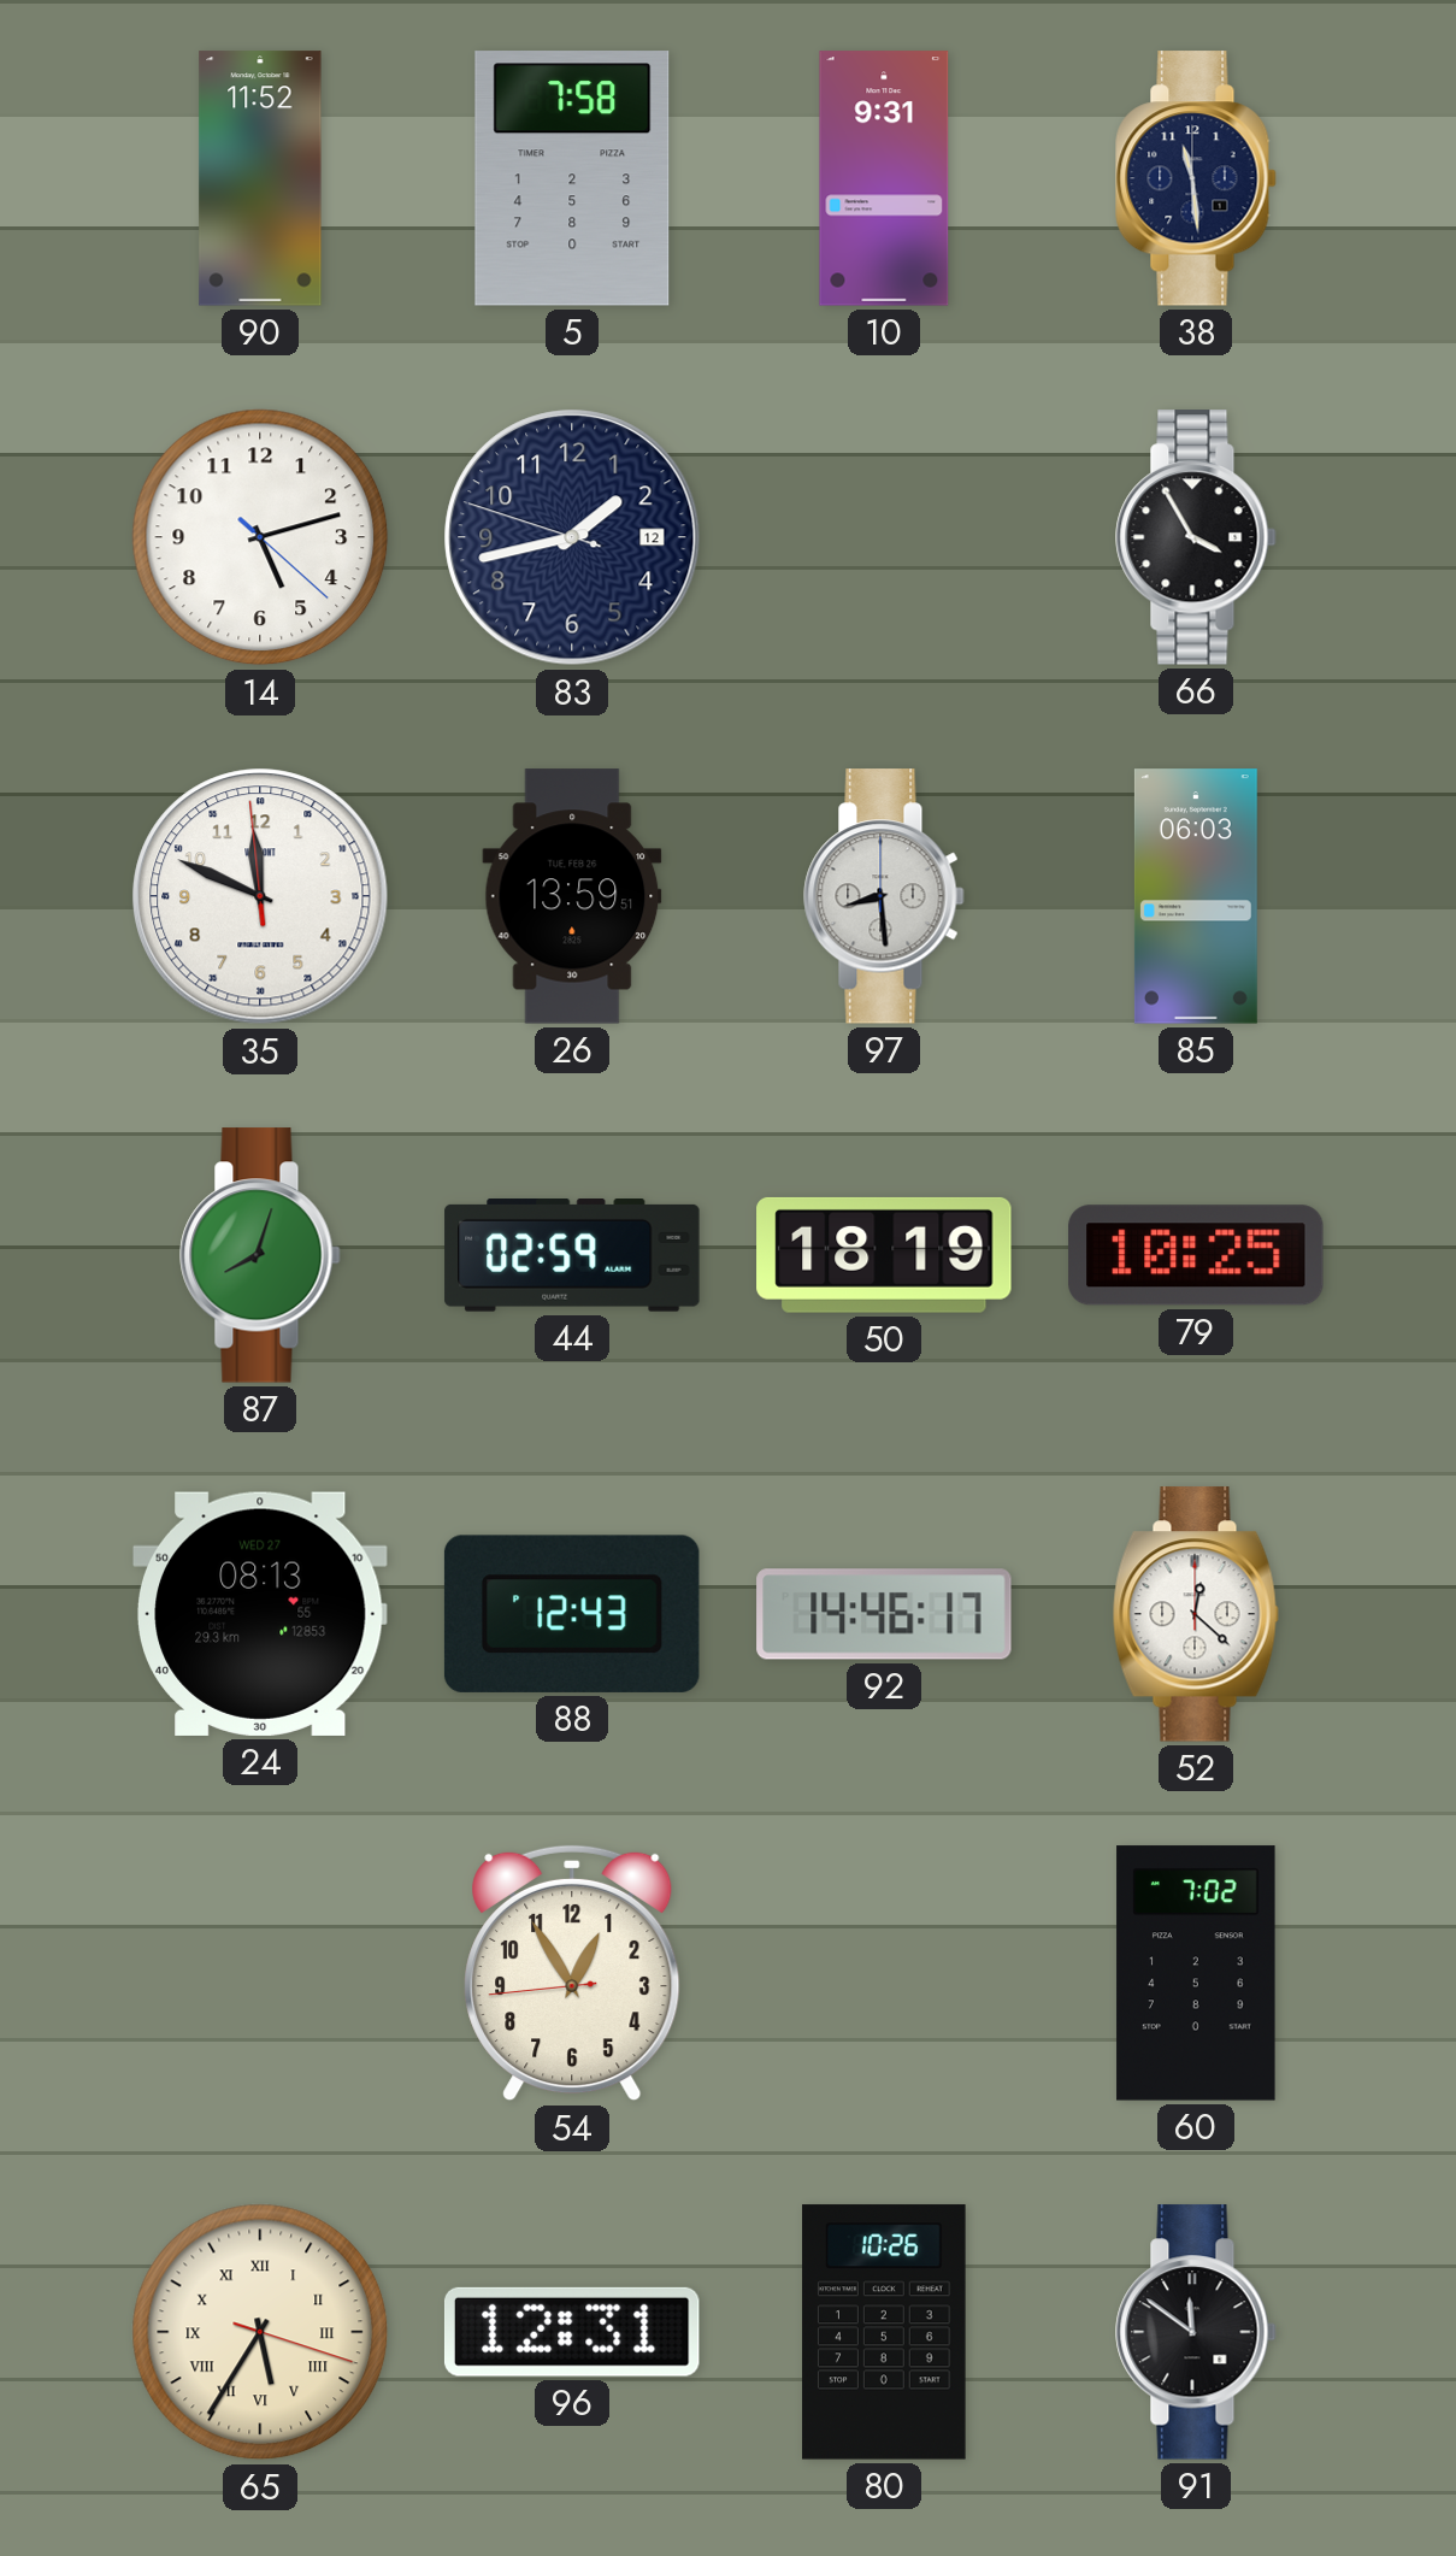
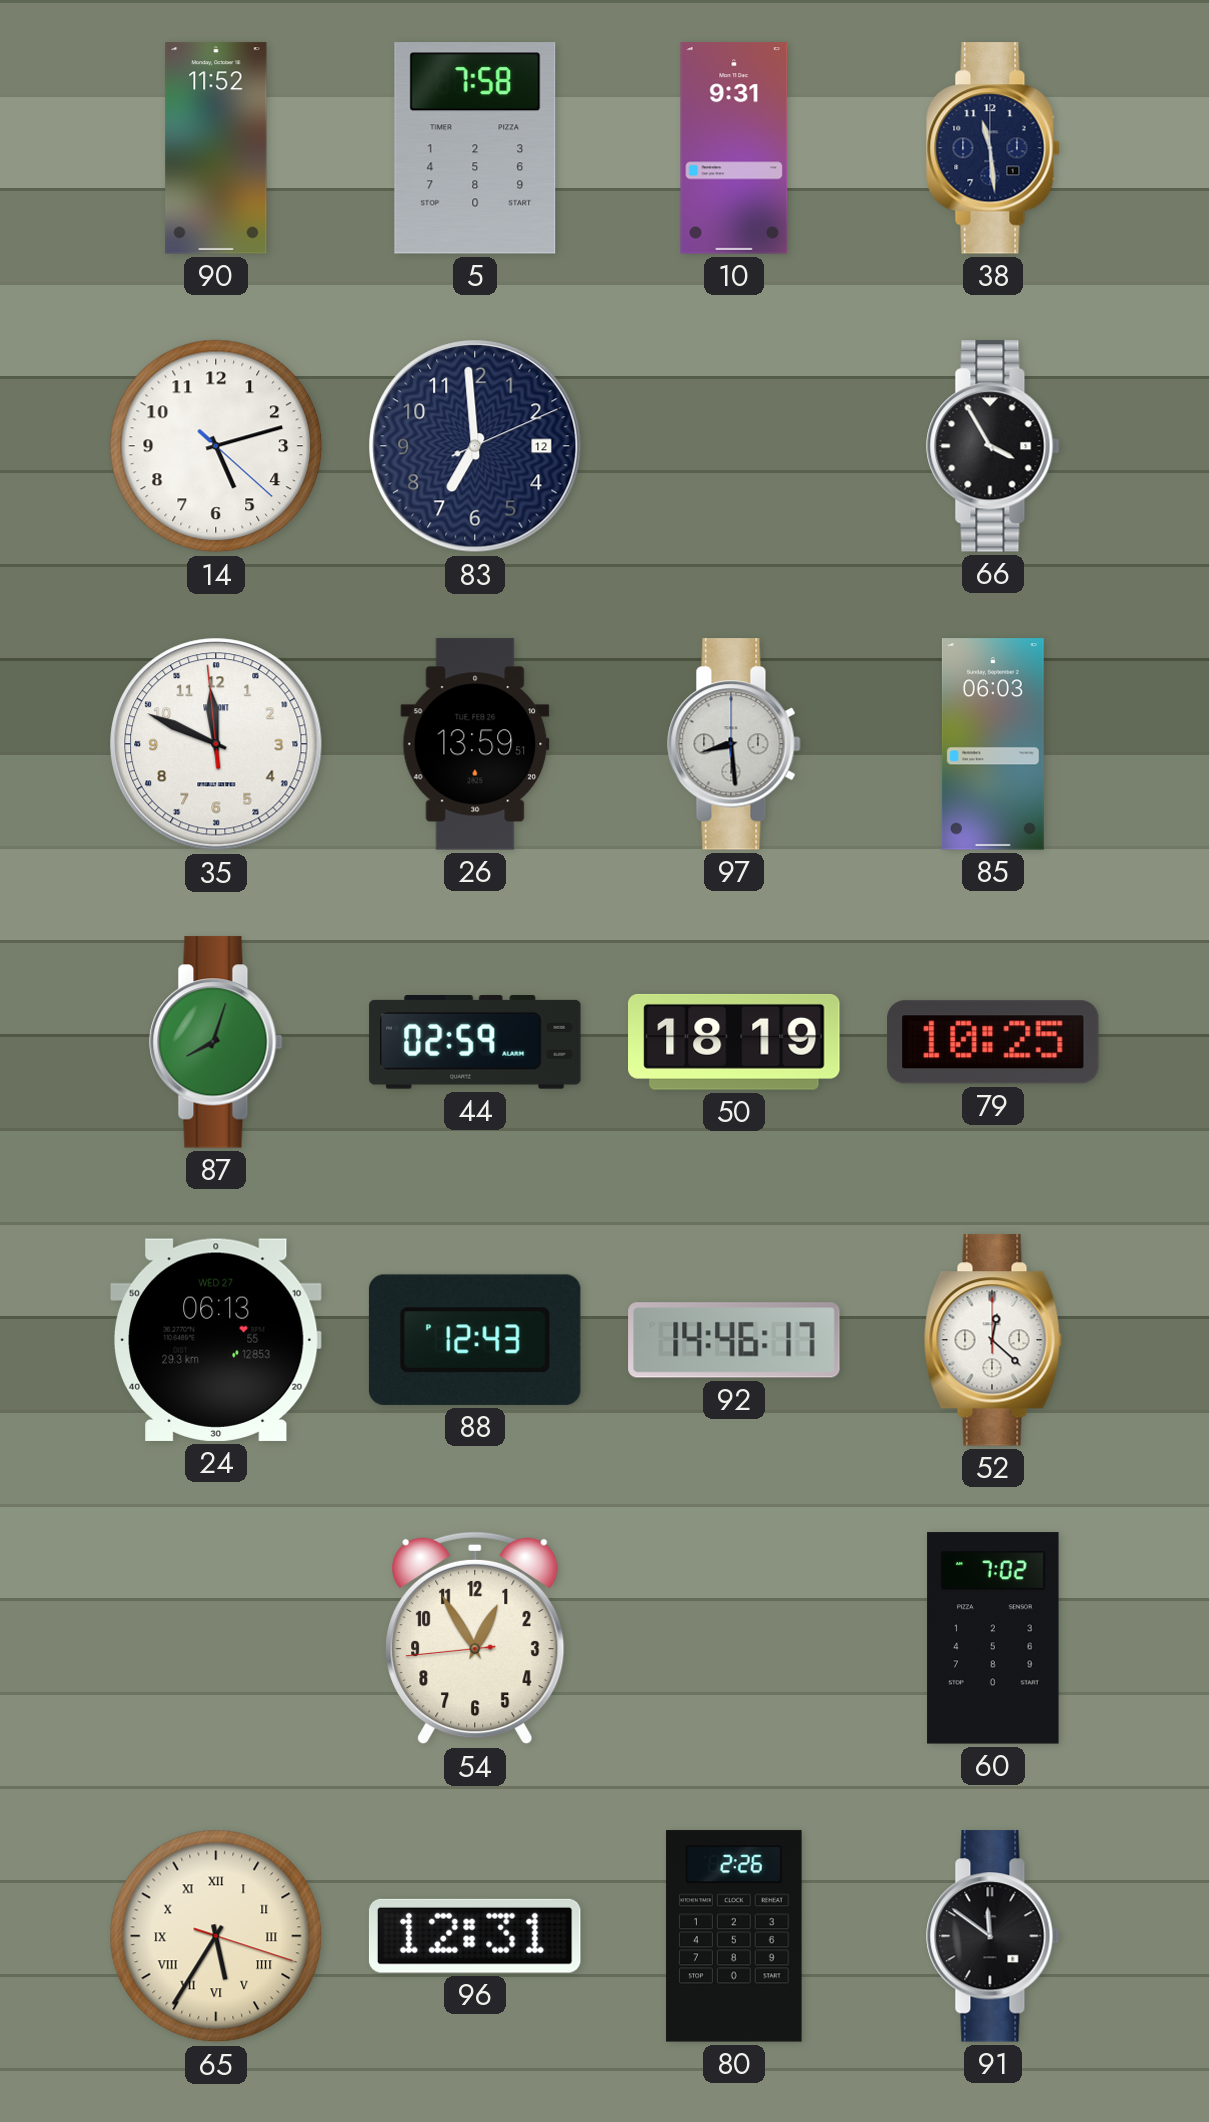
83: 1:42 -> 6:59 (475, 446)
24: 08:13 -> 06:13 (216, 1340)
80: 10:26 -> 2:26 (734, 1936)
